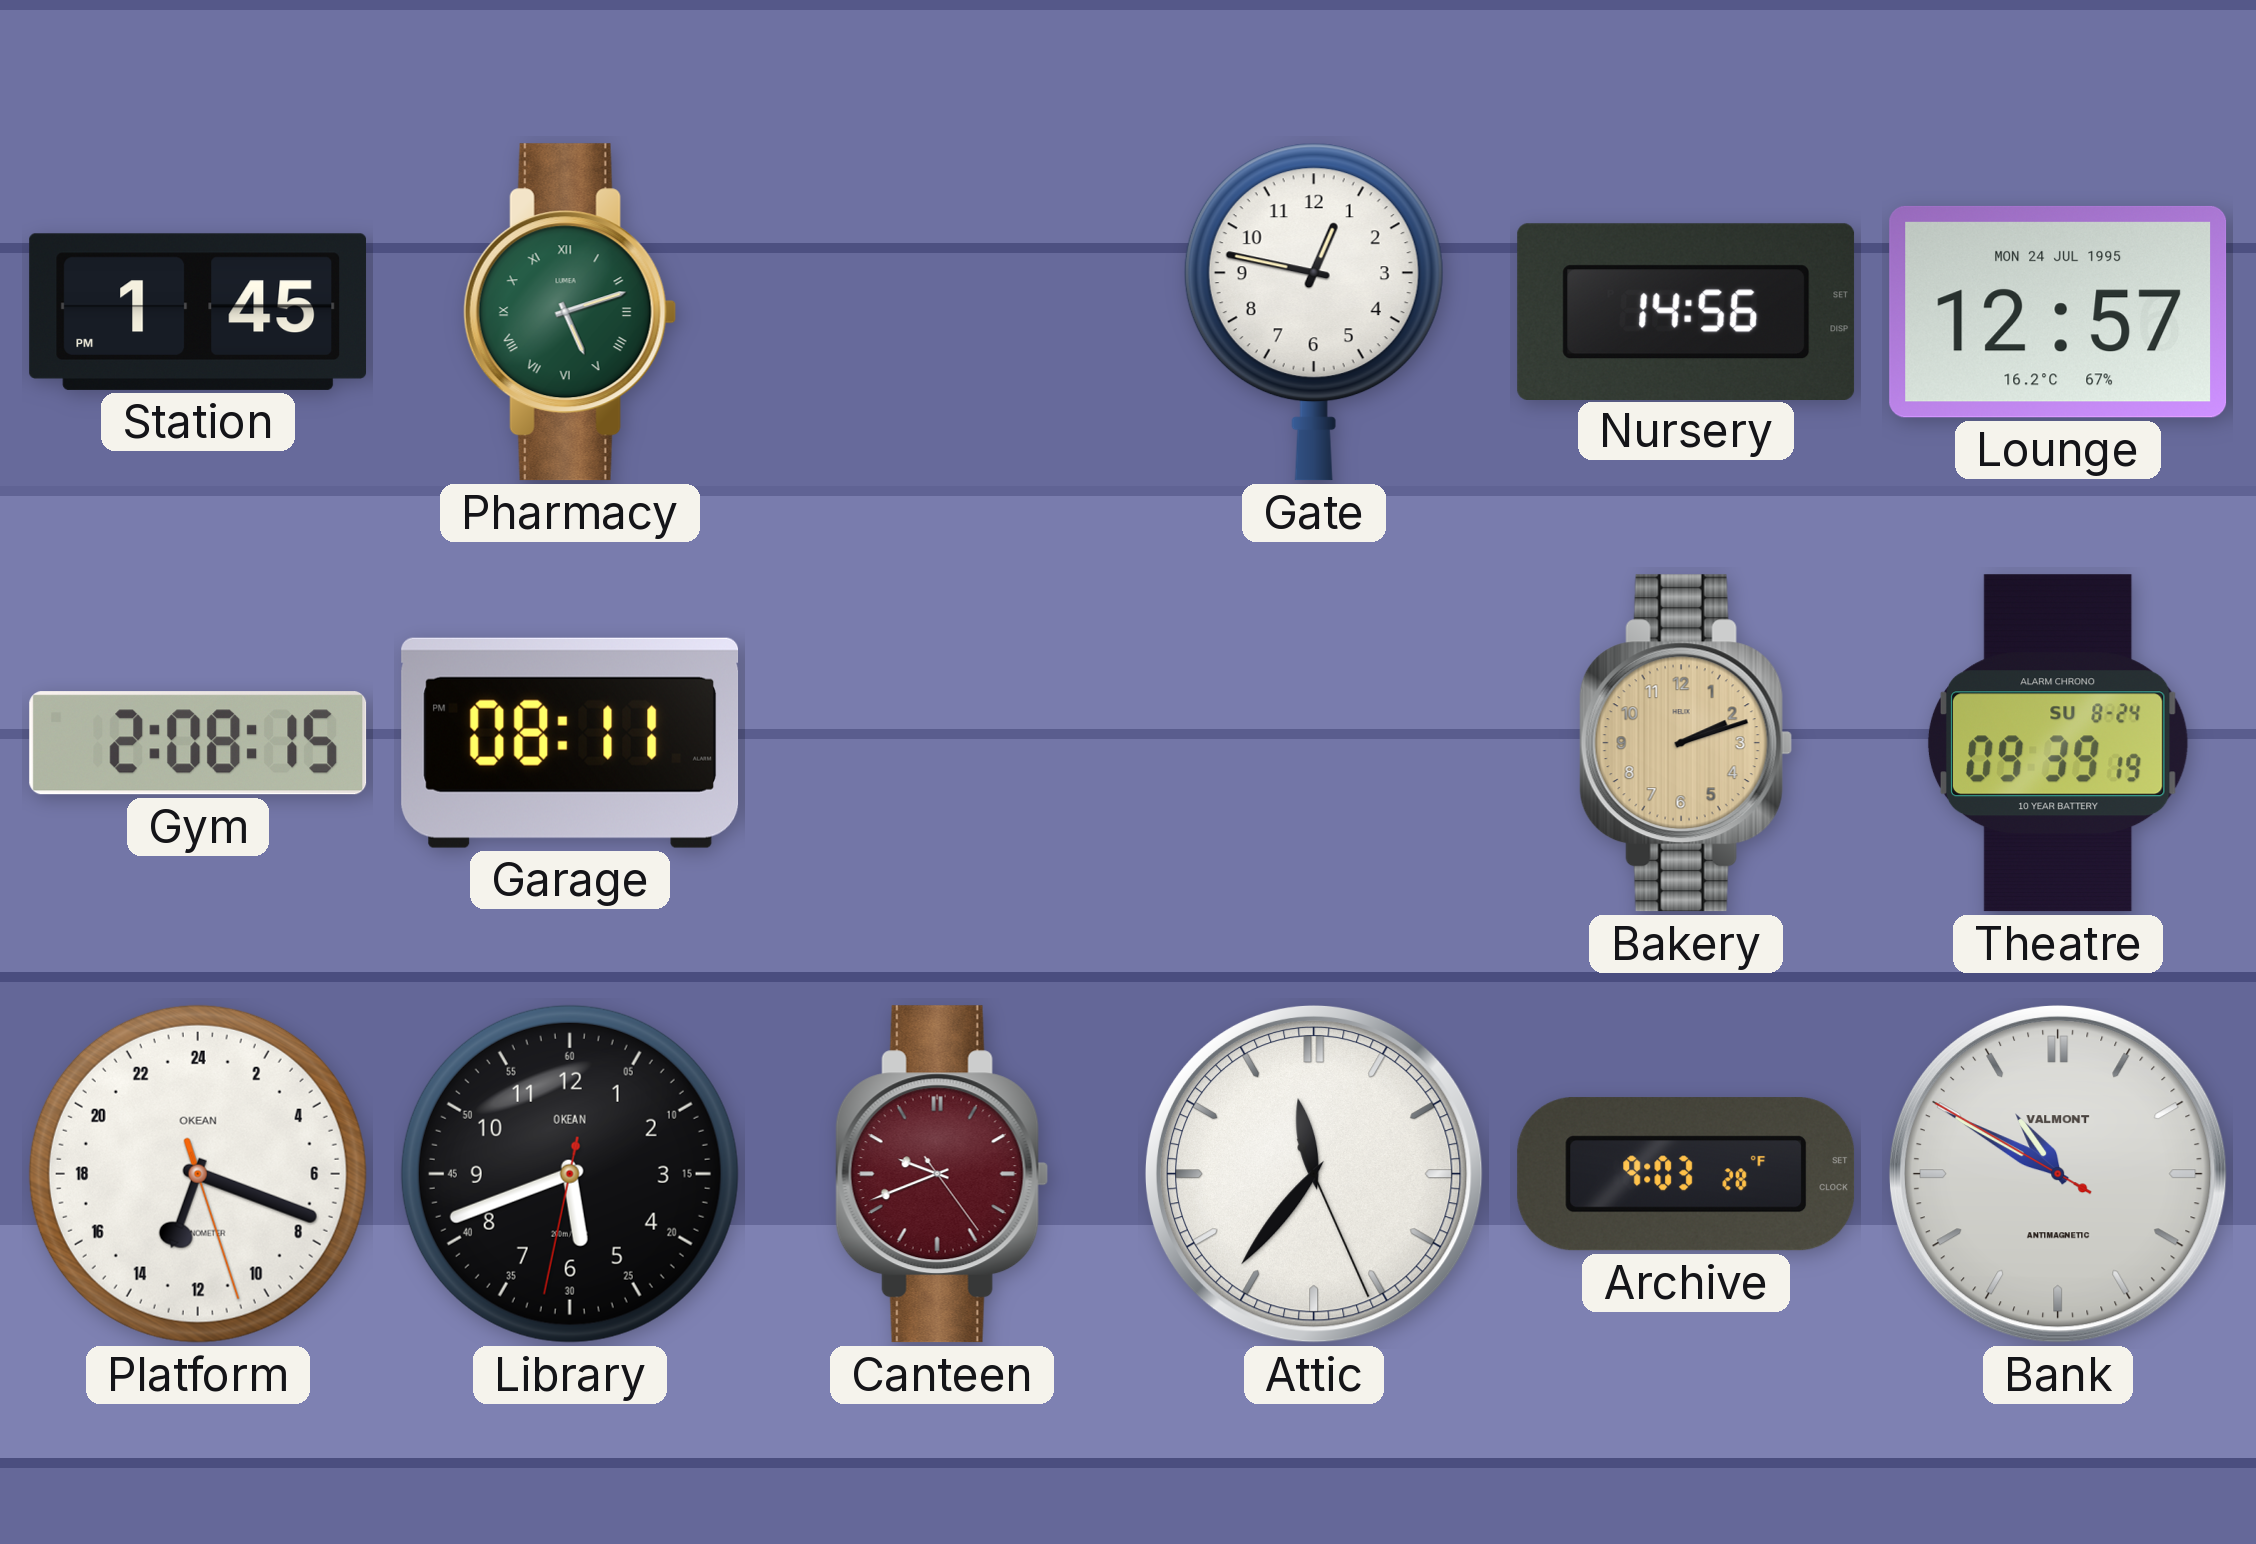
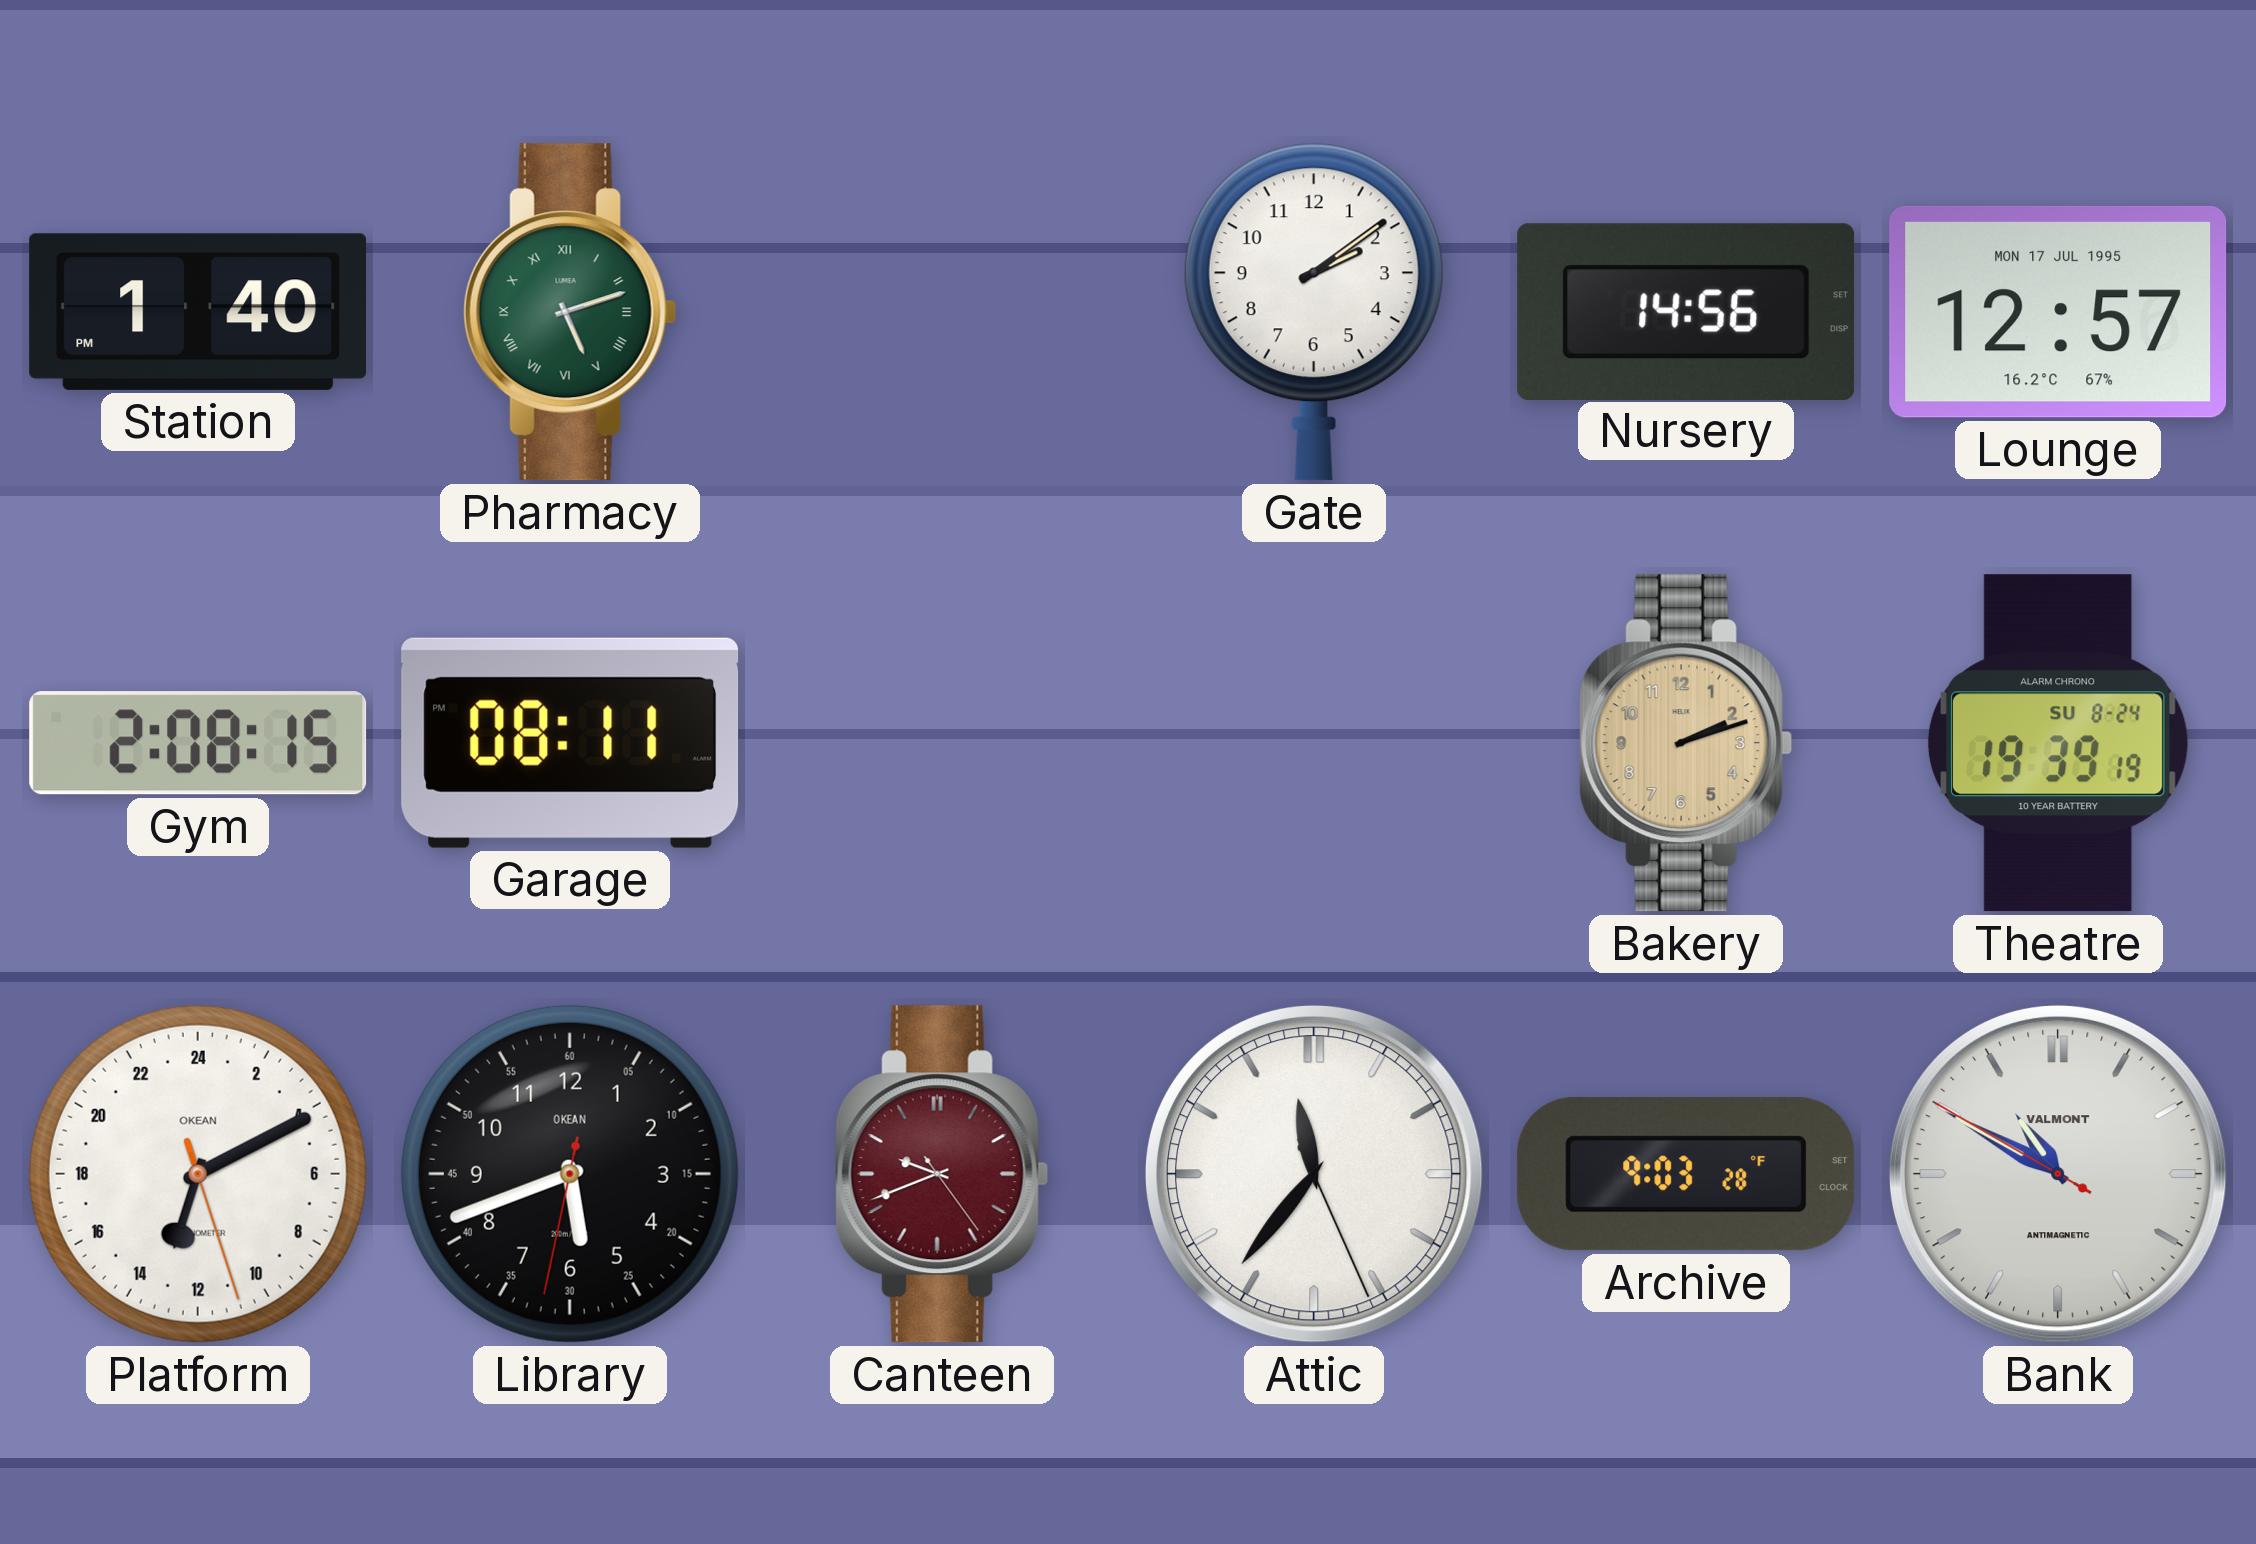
Station: 1:45 -> 1:40 (198, 312)
Gate: 12:47 -> 2:09 (1314, 312)
Lounge date: MON 24 JUL 1995 -> MON 17 JUL 1995 (2058, 312)
Theatre: 09:39 -> 19:39 (2058, 743)
Platform: 13:18 -> 13:10 (198, 1174)
